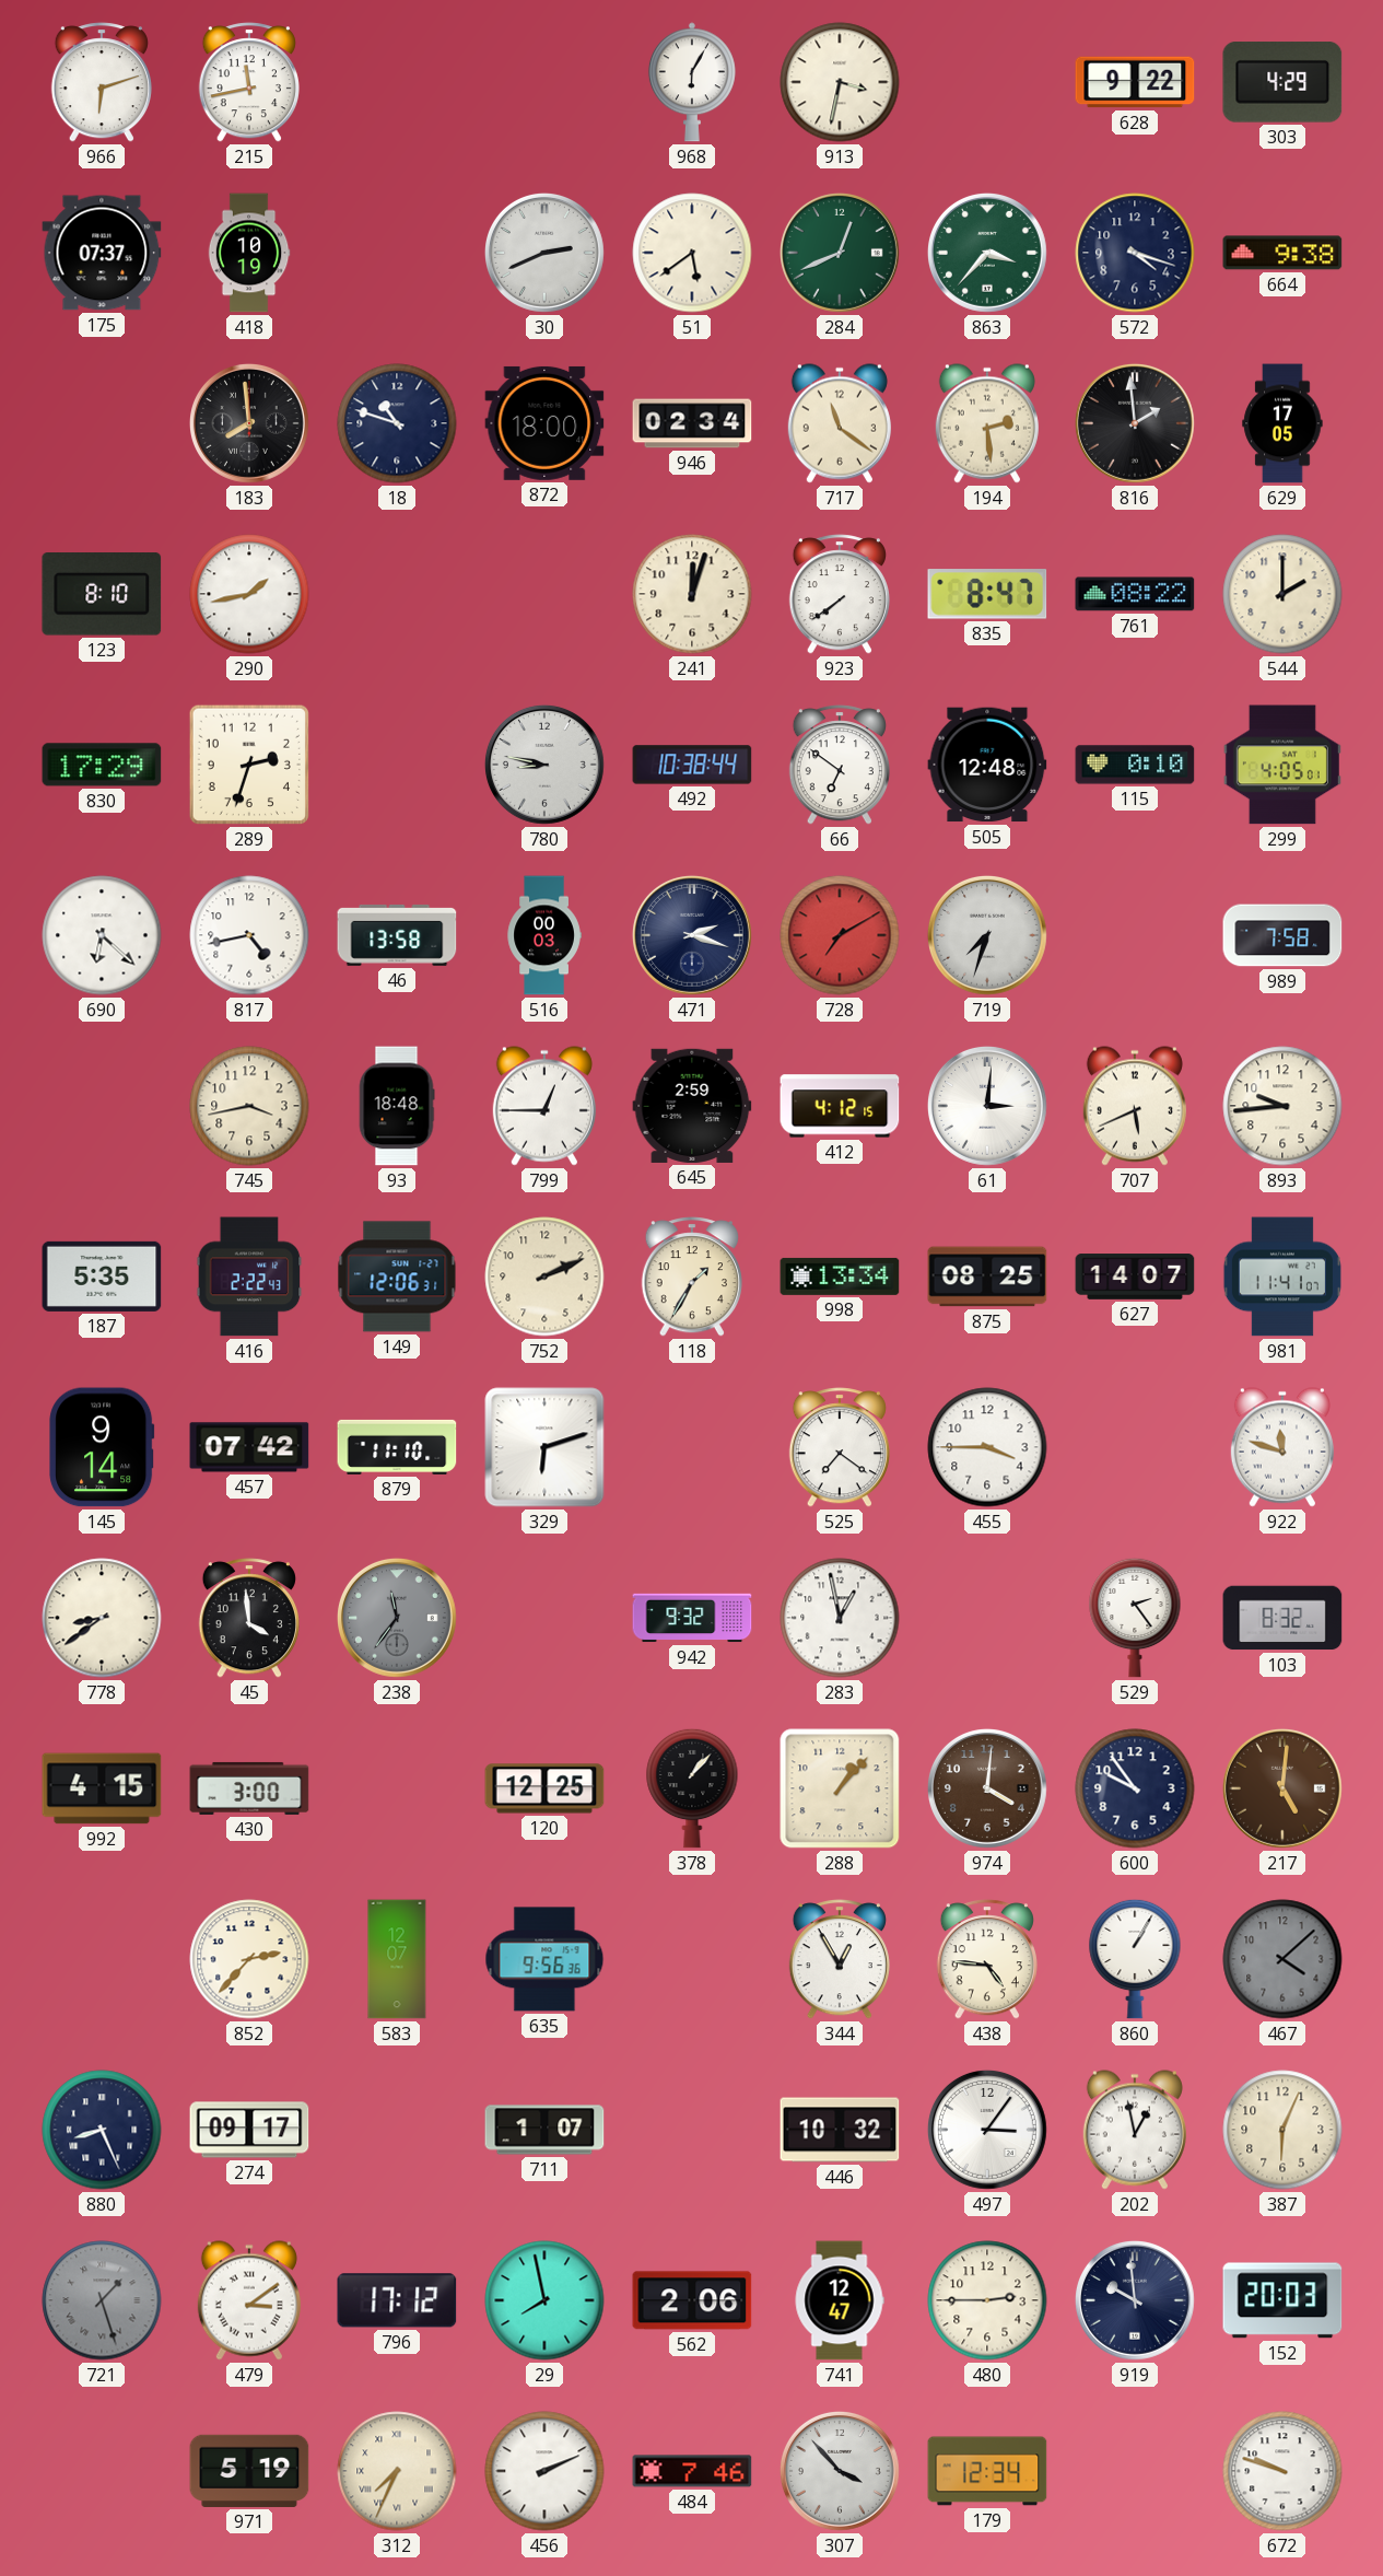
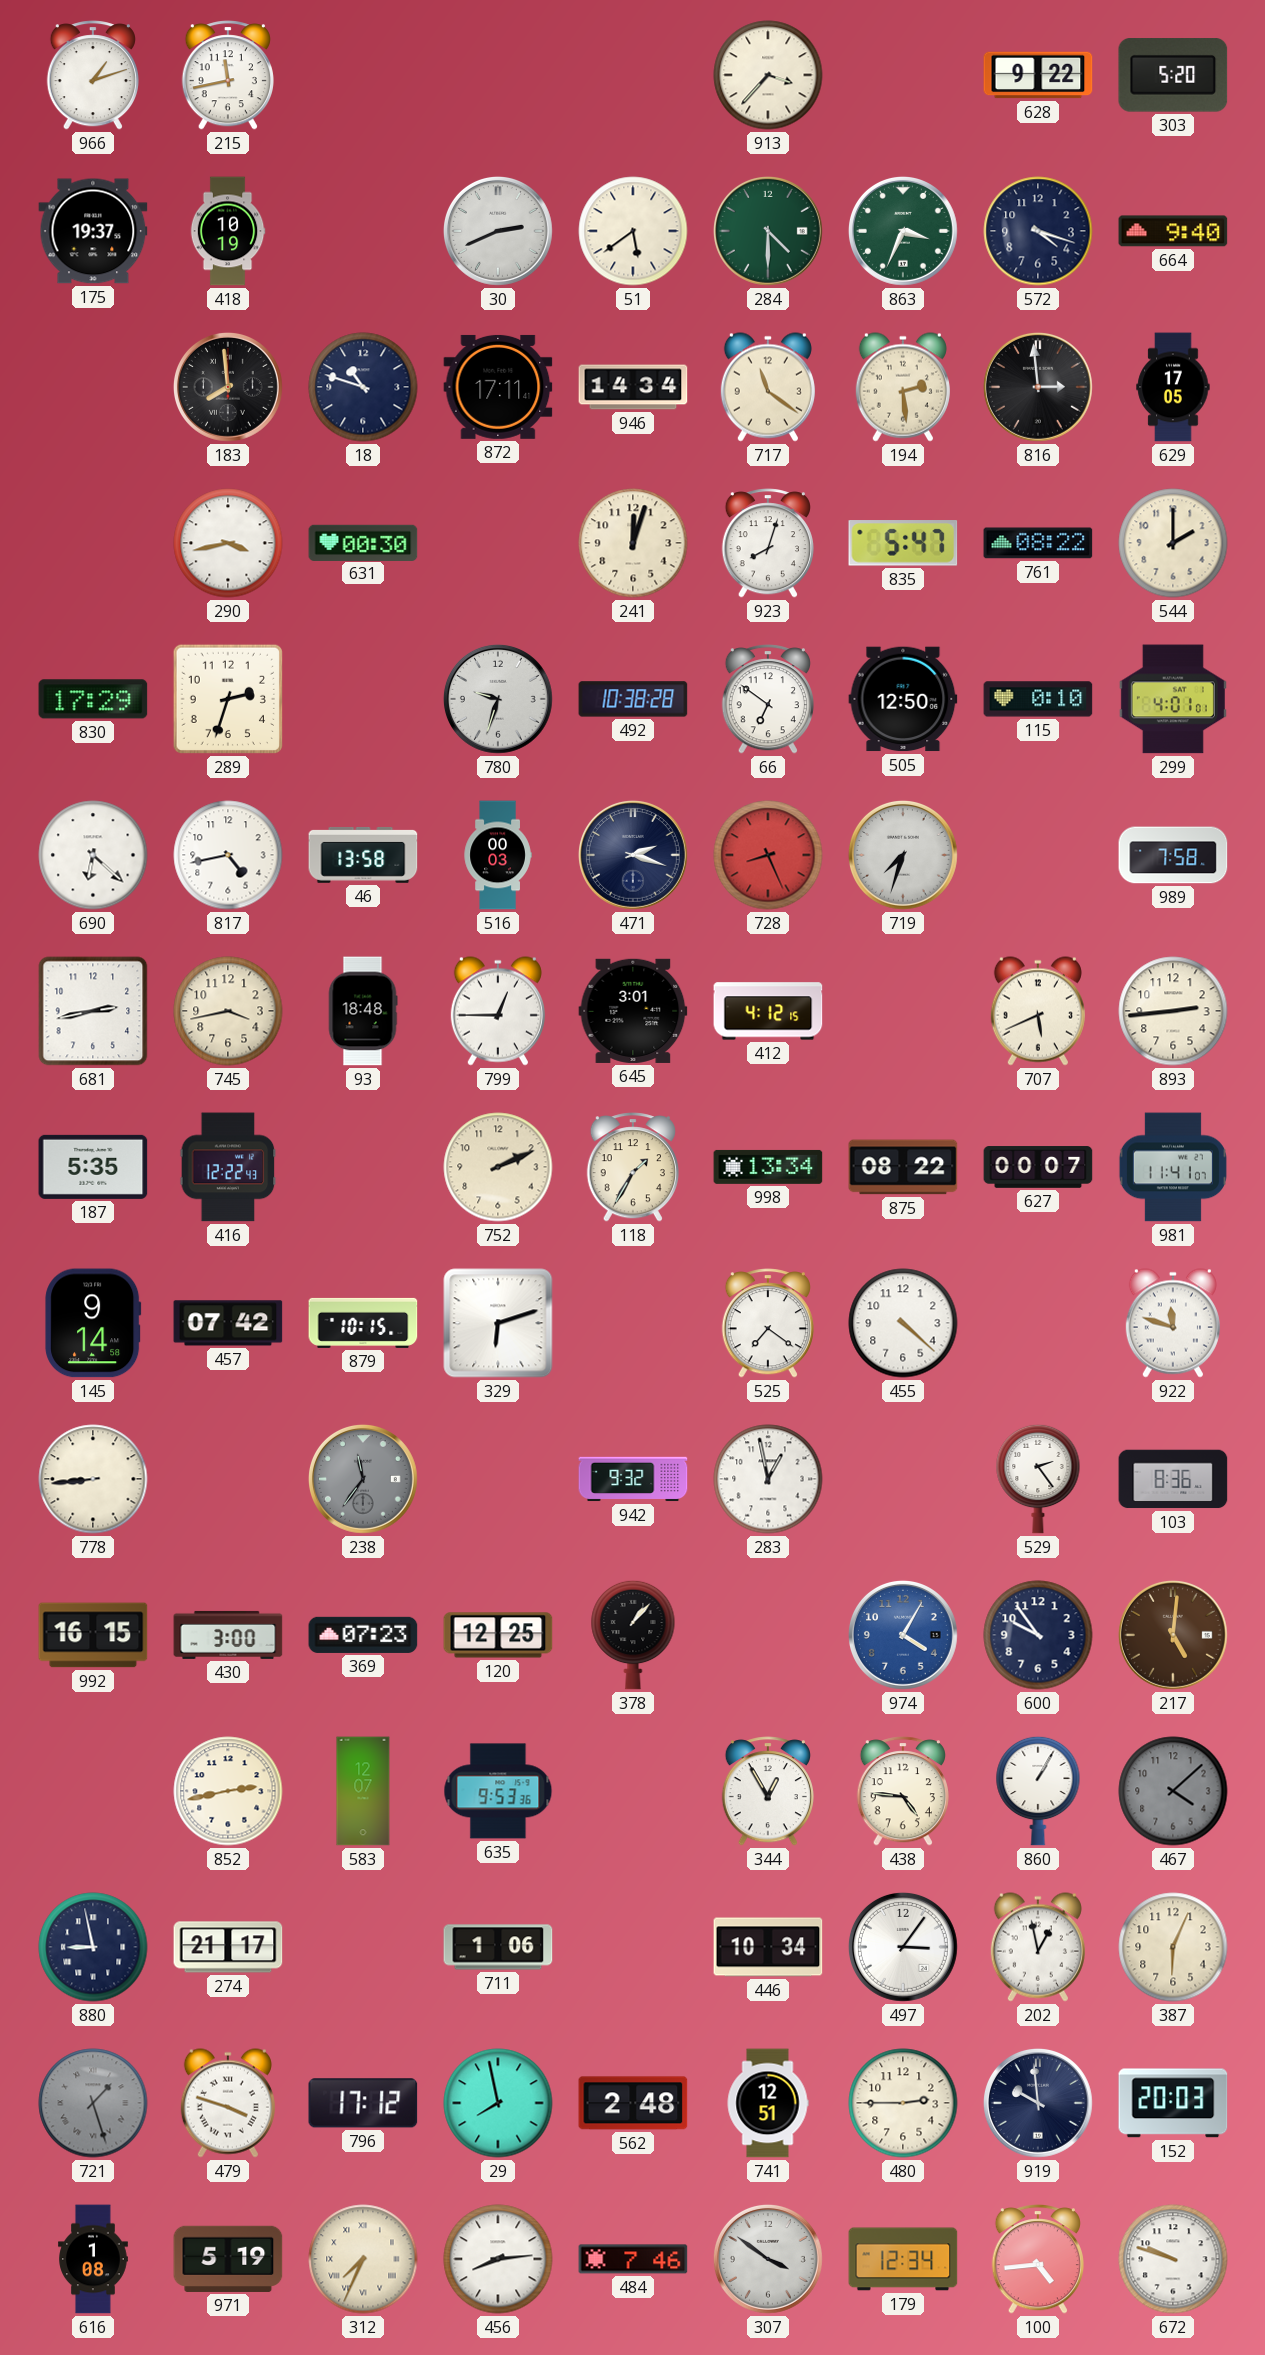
966: 6:12 -> 1:12 (93, 75)
968: 6:05 -> none (692, 82)
913: 3:32 -> 3:37 (768, 75)
303: 4:29 -> 5:20 (1173, 76)
175: 07:37 -> 19:37 (93, 231)
284: 12:41 -> 4:30 (768, 231)
863: 3:37 -> 3:34 (903, 231)
664: 9:38 -> 9:40 (1173, 231)
872: 18:00 -> 17:11 (498, 387)
946: 02:34 -> 14:34 (633, 387)
816: 1:59 -> 2:59 (1038, 387)
123: 8:10 -> none (102, 595)
290: 1:43 -> 3:43 (228, 543)
631: none -> 00:30 (363, 542)
923: 7:39 -> 8:03 (768, 543)
835: 8:47 -> 5:47 (903, 543)
780: 8:47 -> 9:33 (498, 699)
492: 10:38:44 -> 10:38:28 (633, 699)
505: 12:48 -> 12:50 (903, 699)
299: 4:05 -> 4:01 (1173, 699)
728: 7:10 -> 8:26 (768, 855)
681: none -> 2:43 (93, 1011)
645: 2:59 -> 3:01 (633, 1011)
61: 3:01 -> none (987, 1106)
893: 9:44 -> 2:44 (1173, 1011)
416: 2:22 -> 12:22 (228, 1167)
149: 12:06 -> none (397, 1277)
875: 08:25 -> 08:22 (903, 1167)
627: 14:07 -> 00:07 (1038, 1167)
879: 11:10 -> 10:15 (363, 1323)
455: 3:45 -> 4:22 (903, 1323)
778: 8:39 -> 8:44 (93, 1479)
45: 3:59 -> none (249, 1618)
103: 8:32 -> 8:36 (1173, 1479)
992: 4:15 -> 16:15 (93, 1635)
369: none -> 07:23 (363, 1635)
288: 1:07 -> none (840, 1788)
974: 4:01 -> 4:05 (903, 1635)
974 dial: brown -> blue (903, 1635)
852: 2:37 -> 2:43 (228, 1791)
635: 9:56 -> 9:53 (498, 1791)
880: 8:26 -> 8:58 (93, 1947)
274: 09:17 -> 21:17 (228, 1947)
711: 1:07 -> 1:06 (498, 1947)
446: 10:32 -> 10:34 (768, 1947)
479: 3:09 -> 3:48 (228, 2103)
562: 2:06 -> 2:48 (633, 2103)
741: 12:47 -> 12:51 (768, 2103)
616: none -> 1:08 (93, 2259)
456: 2:11 -> 8:14 (498, 2259)
307: 3:53 -> 3:51 (768, 2259)
100: none -> 4:44 (1038, 2259)
